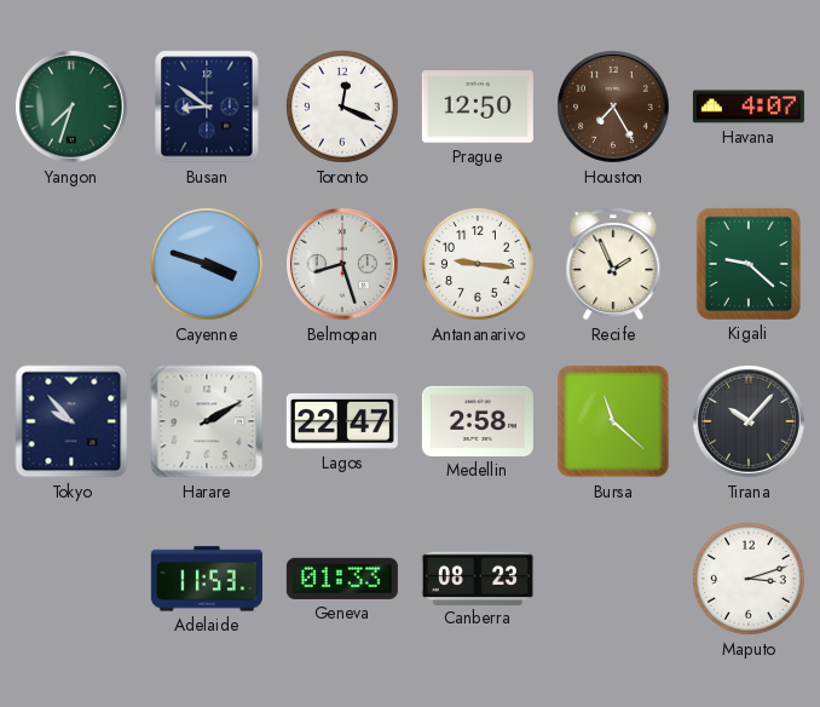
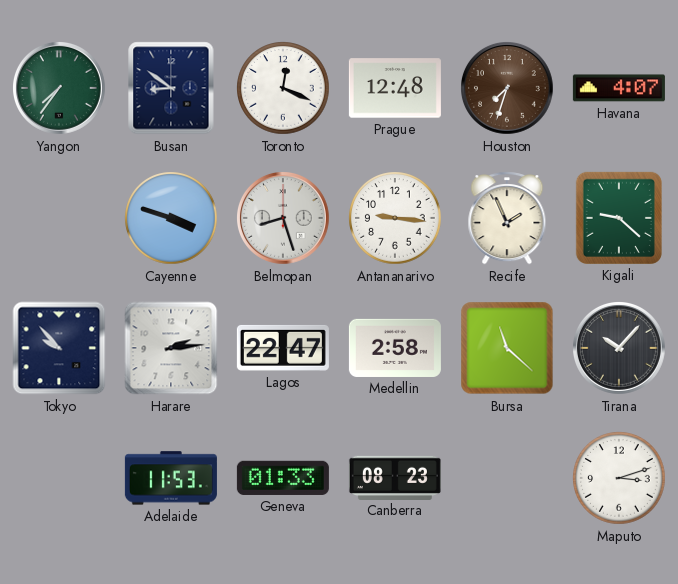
Yangon: 7:33 -> 7:36 (60, 89)
Prague: 12:50 -> 12:48 (395, 88)
Houston: 7:25 -> 7:33 (508, 89)
Harare: 2:10 -> 2:14 (171, 348)
